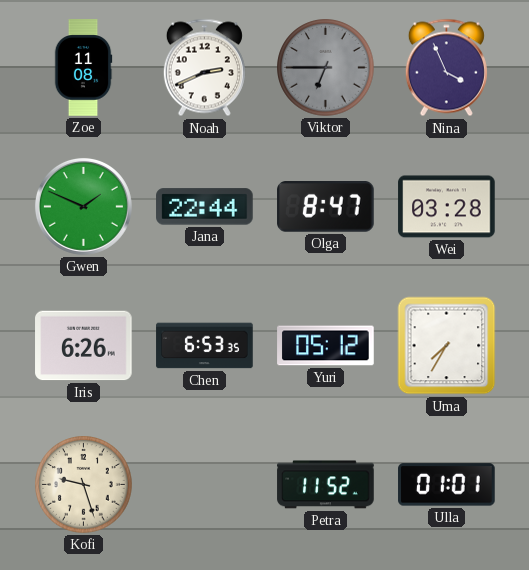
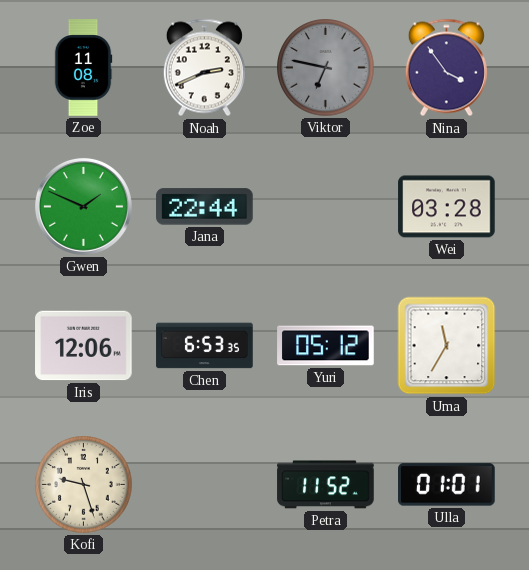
Viktor: 6:45 -> 6:47 (326, 68)
Nina: 3:56 -> 3:54 (446, 68)
Olga: 8:47 -> none (326, 207)
Iris: 6:26 -> 12:06 (84, 346)
Uma: 7:35 -> 11:35 (447, 346)
